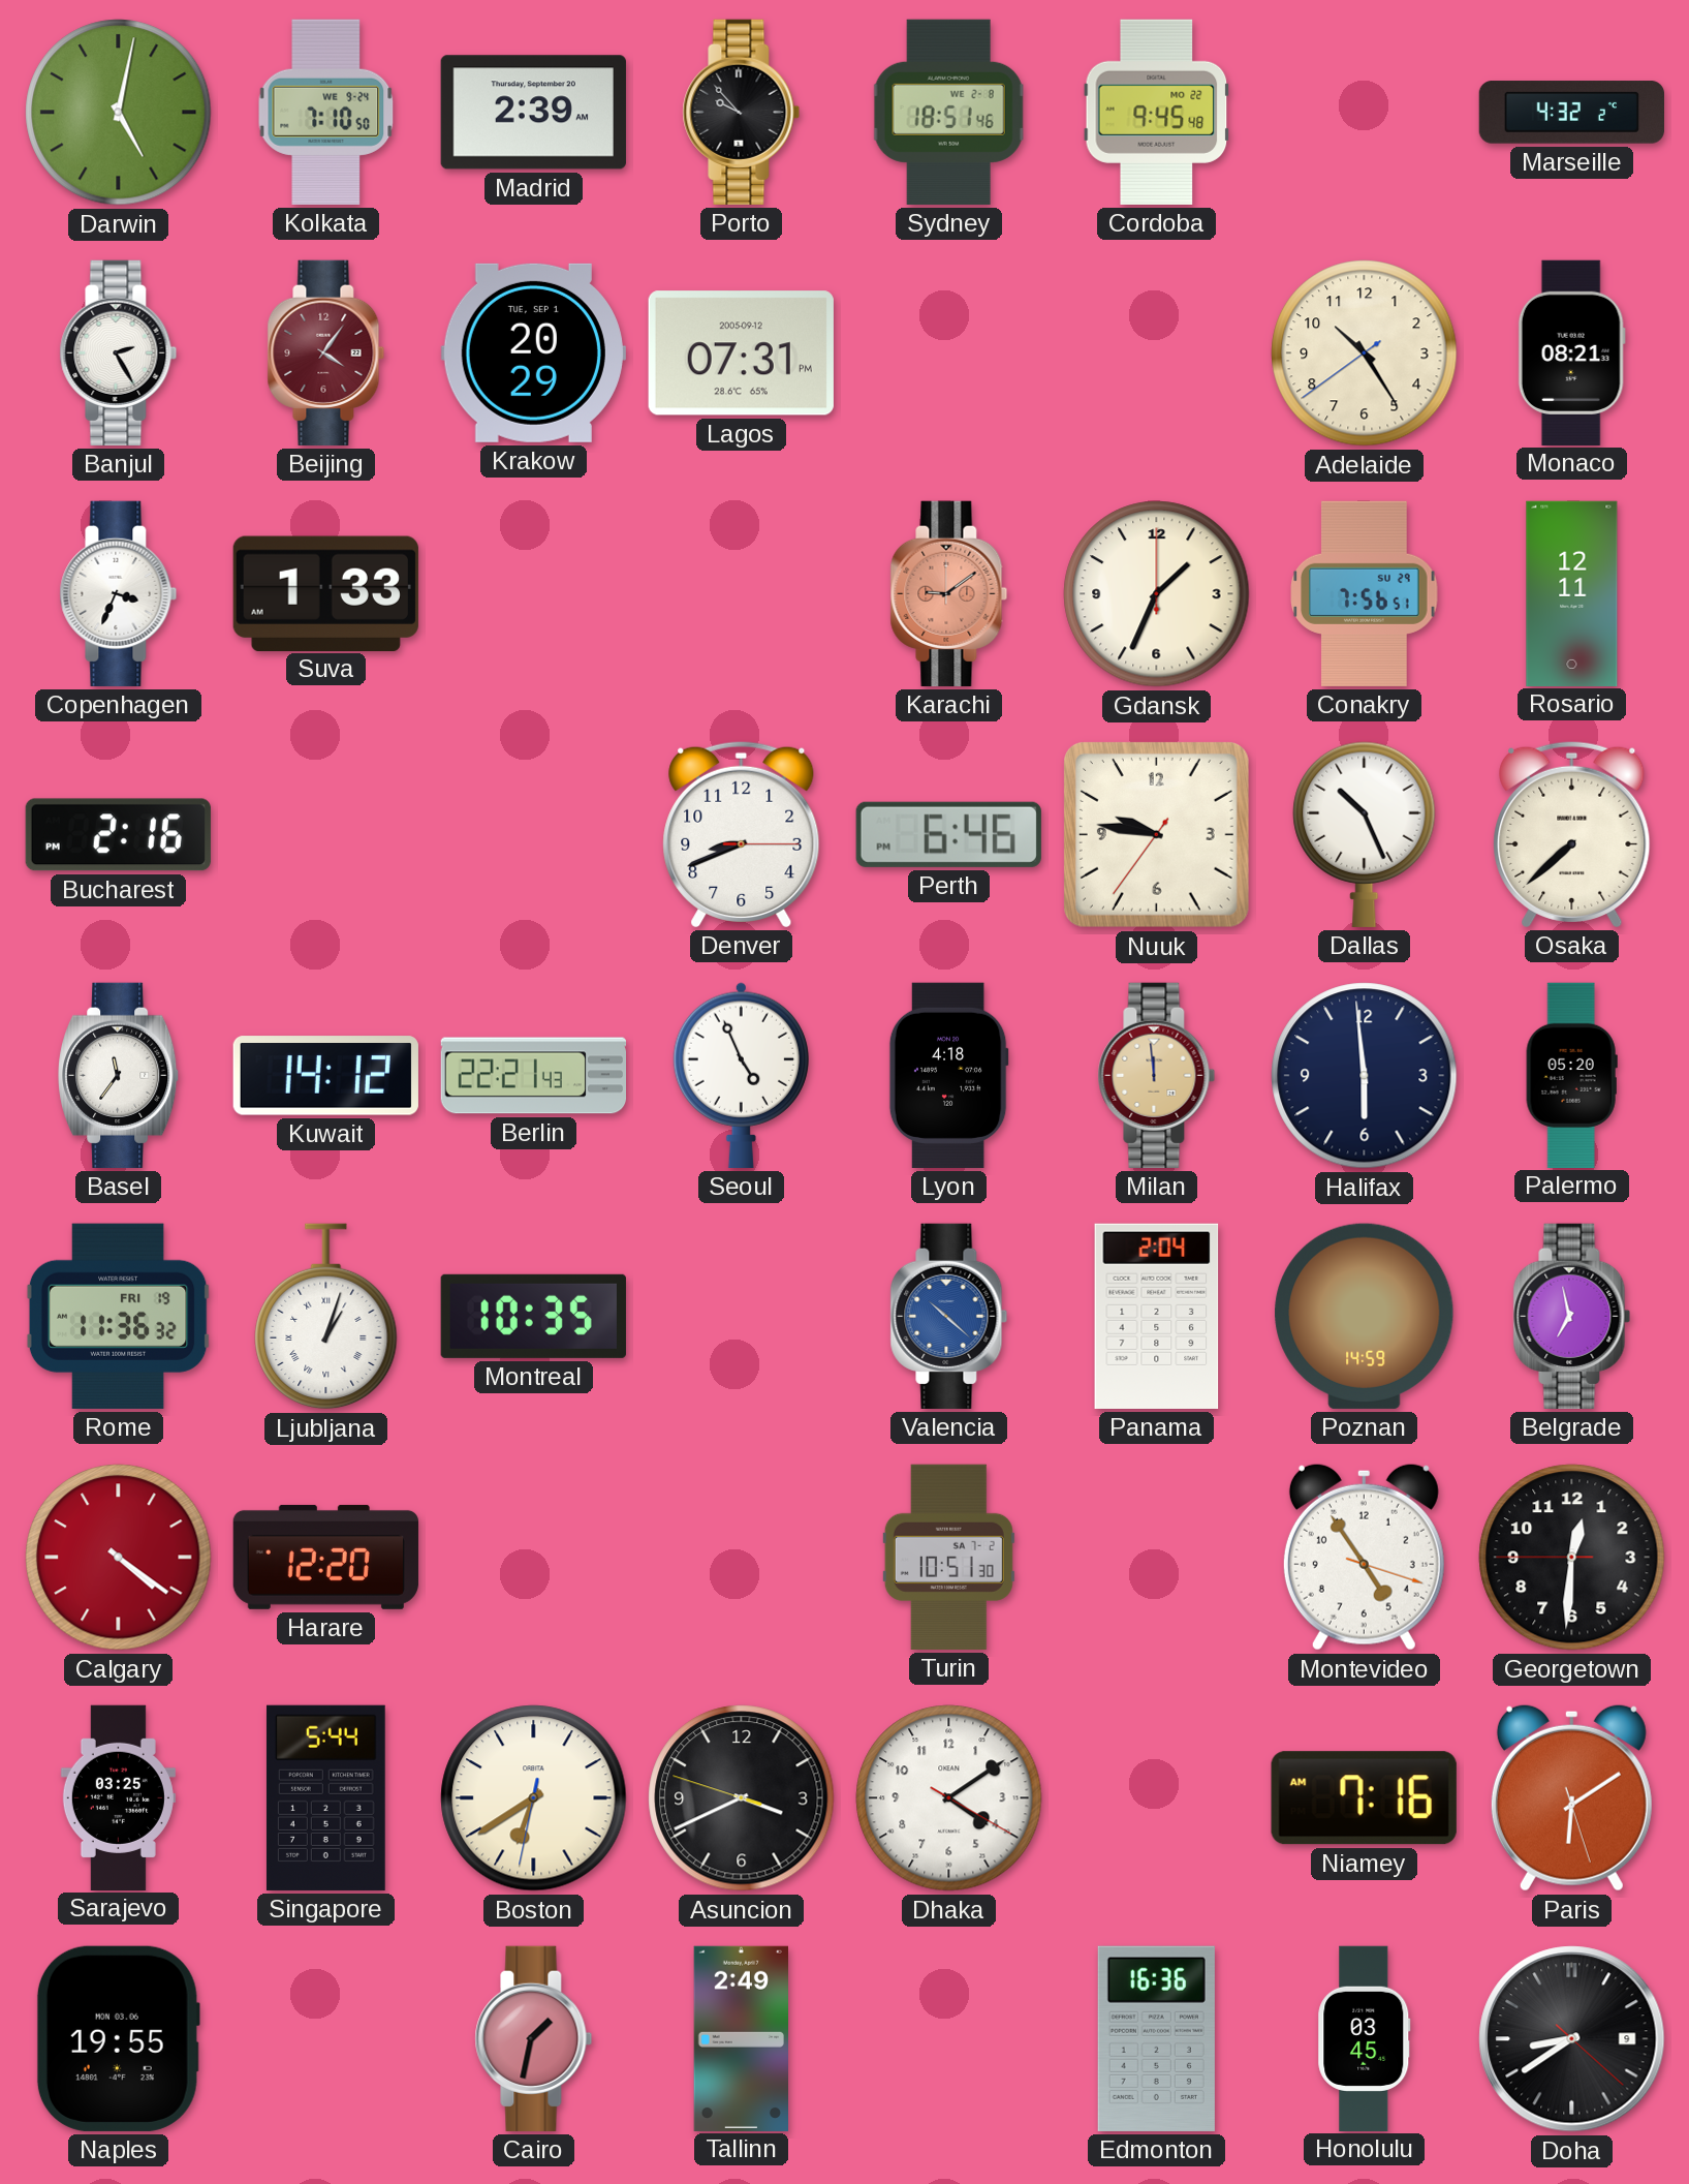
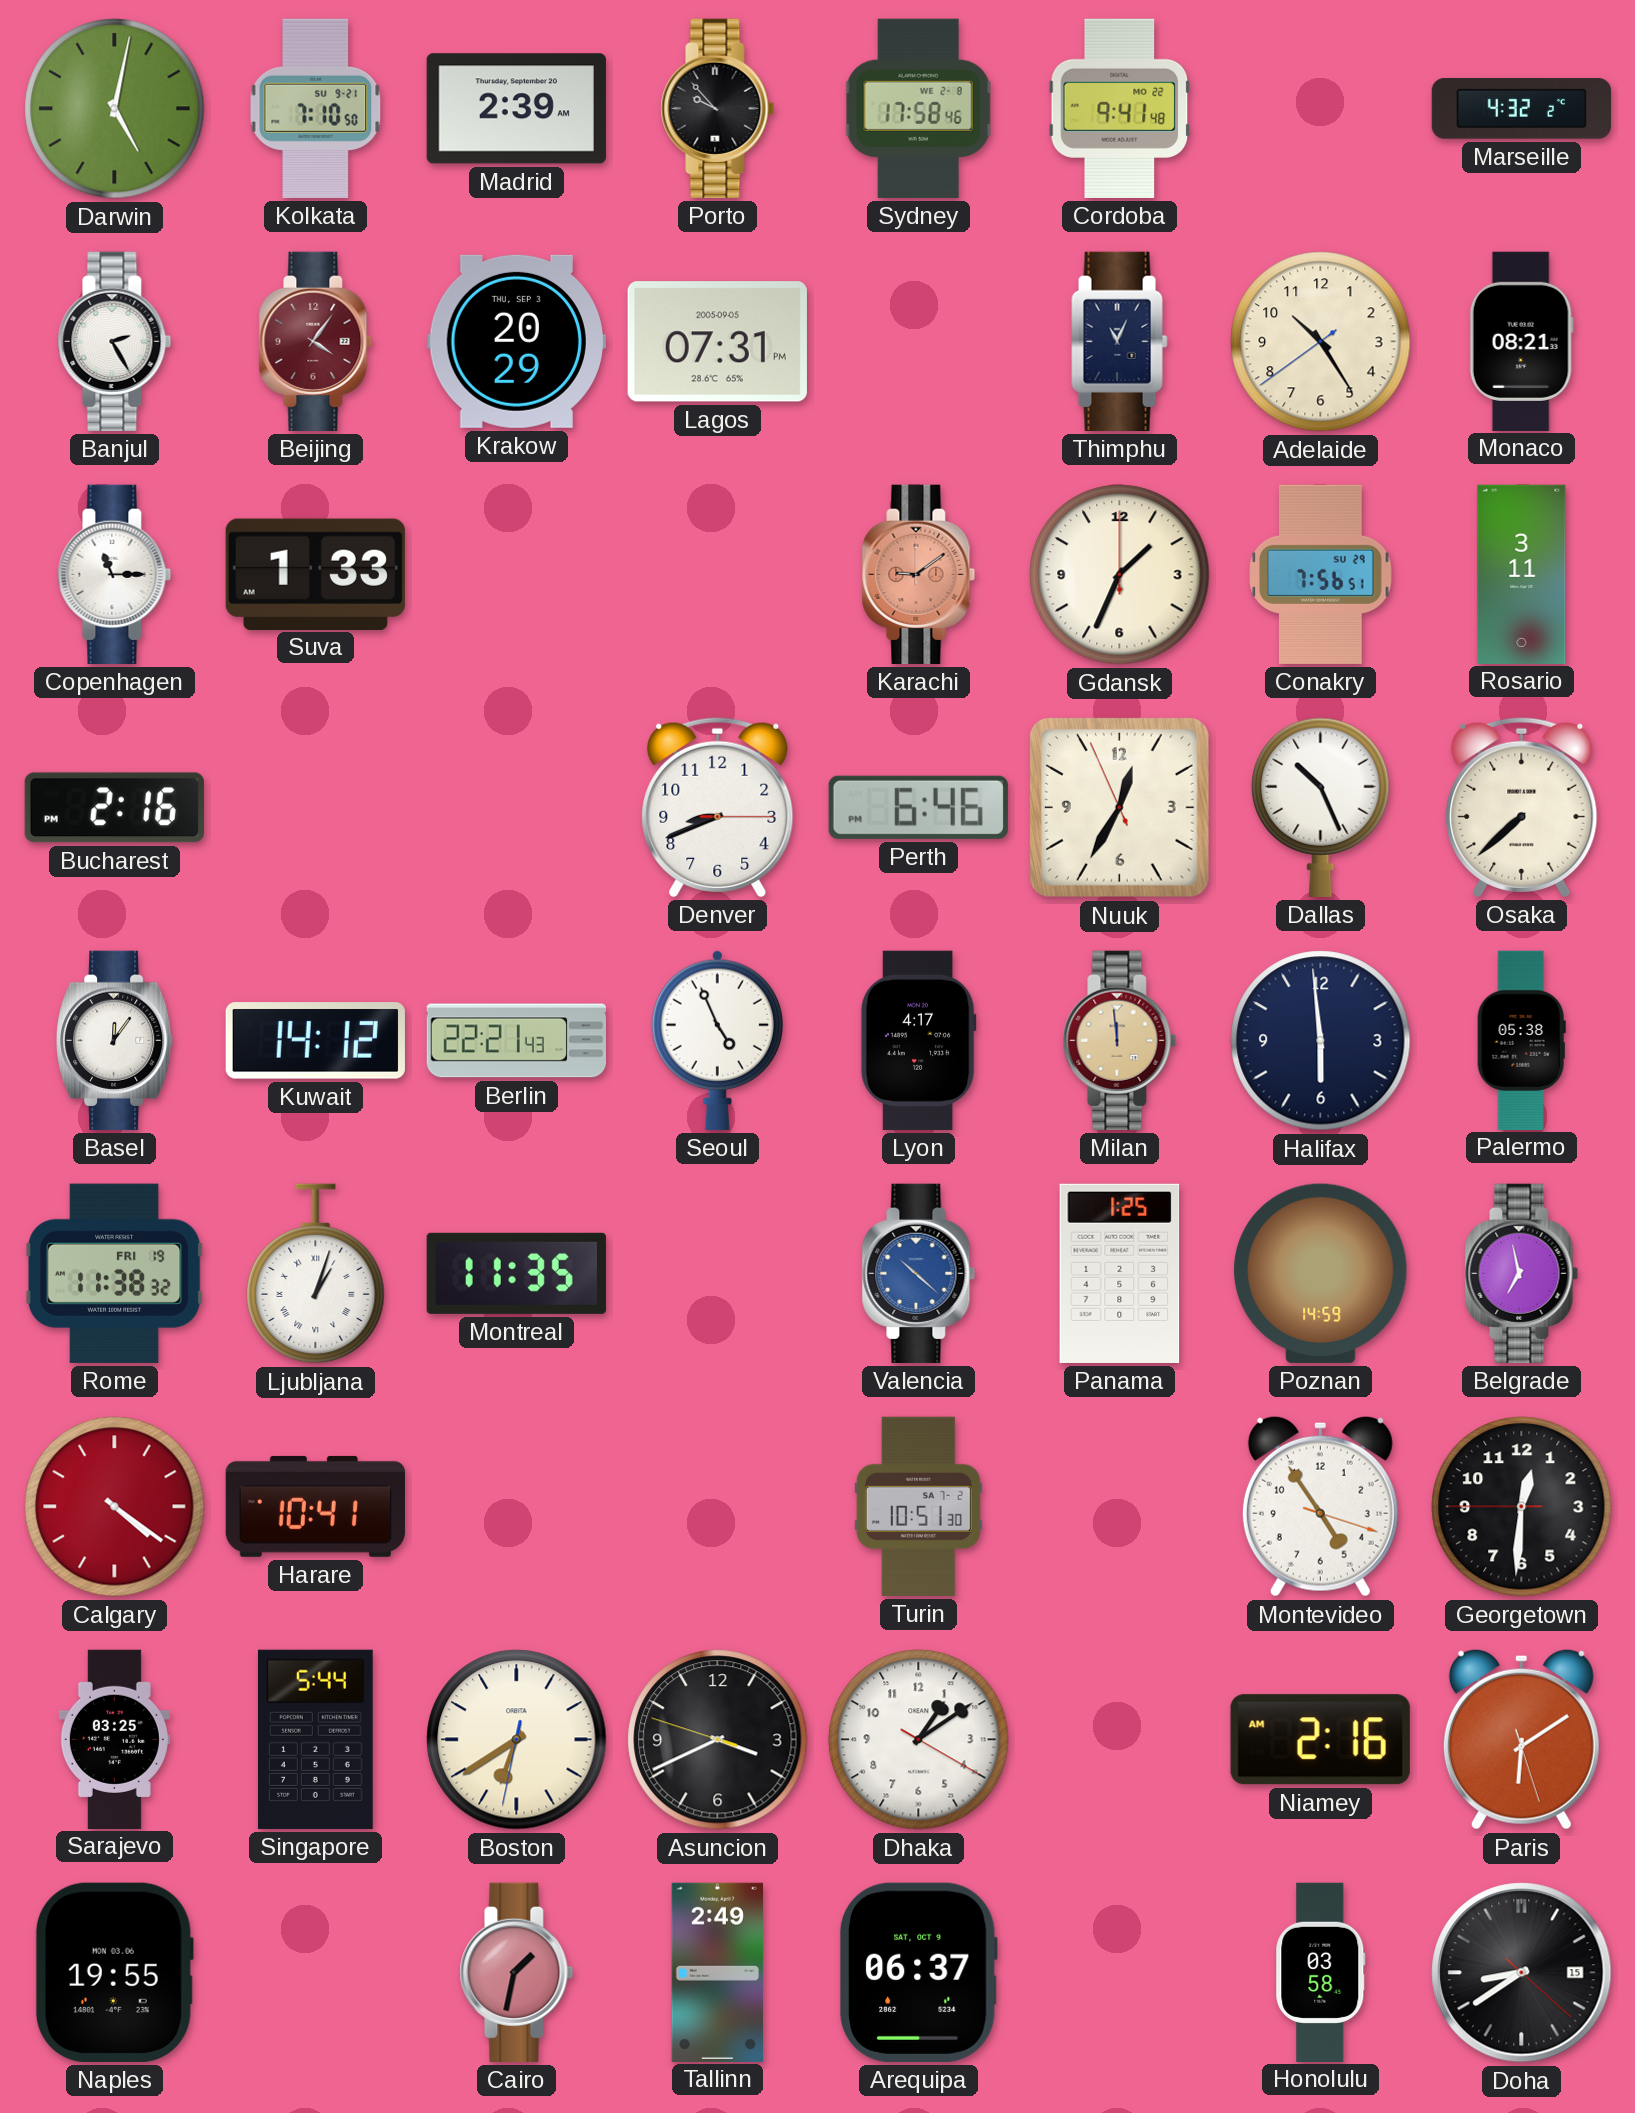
Kolkata date: WE 9-24 -> SU 9-21 (316, 108)
Sydney: 18:51 -> 17:58 (918, 108)
Cordoba: 9:45 -> 9:41 (1120, 108)
Krakow date: TUE, SEP 1 -> THU, SEP 3 (516, 341)
Lagos date: 2005-09-12 -> 2005-09-05 (717, 342)
Thimphu: none -> 11:04 (1120, 341)
Copenhagen: 3:34 -> 11:15 (115, 574)
Rosario: 12:11 -> 3:11 (1522, 574)
Nuuk: 9:46 -> 12:34 (1119, 807)
Basel: 11:36 -> 12:06 (115, 1040)
Lyon: 4:18 -> 4:17 (918, 1040)
Palermo: 05:20 -> 05:38 (1521, 1040)
Rome: 11:36 -> 11:38 (114, 1273)
Montreal: 10:35 -> 11:35 (516, 1273)
Panama: 2:04 -> 1:25 (1120, 1273)
Harare: 12:20 -> 10:41 (315, 1506)
Dhaka: 4:09 -> 1:09 (919, 1740)
Niamey: 7:16 -> 2:16 (1320, 1740)
Arequipa: none -> 06:37 (918, 1972)
Edmonton: 16:36 -> none (1156, 2038)
Honolulu: 03:45 -> 03:58 (1321, 1972)
Doha date: 9 -> 15 (1522, 1973)
